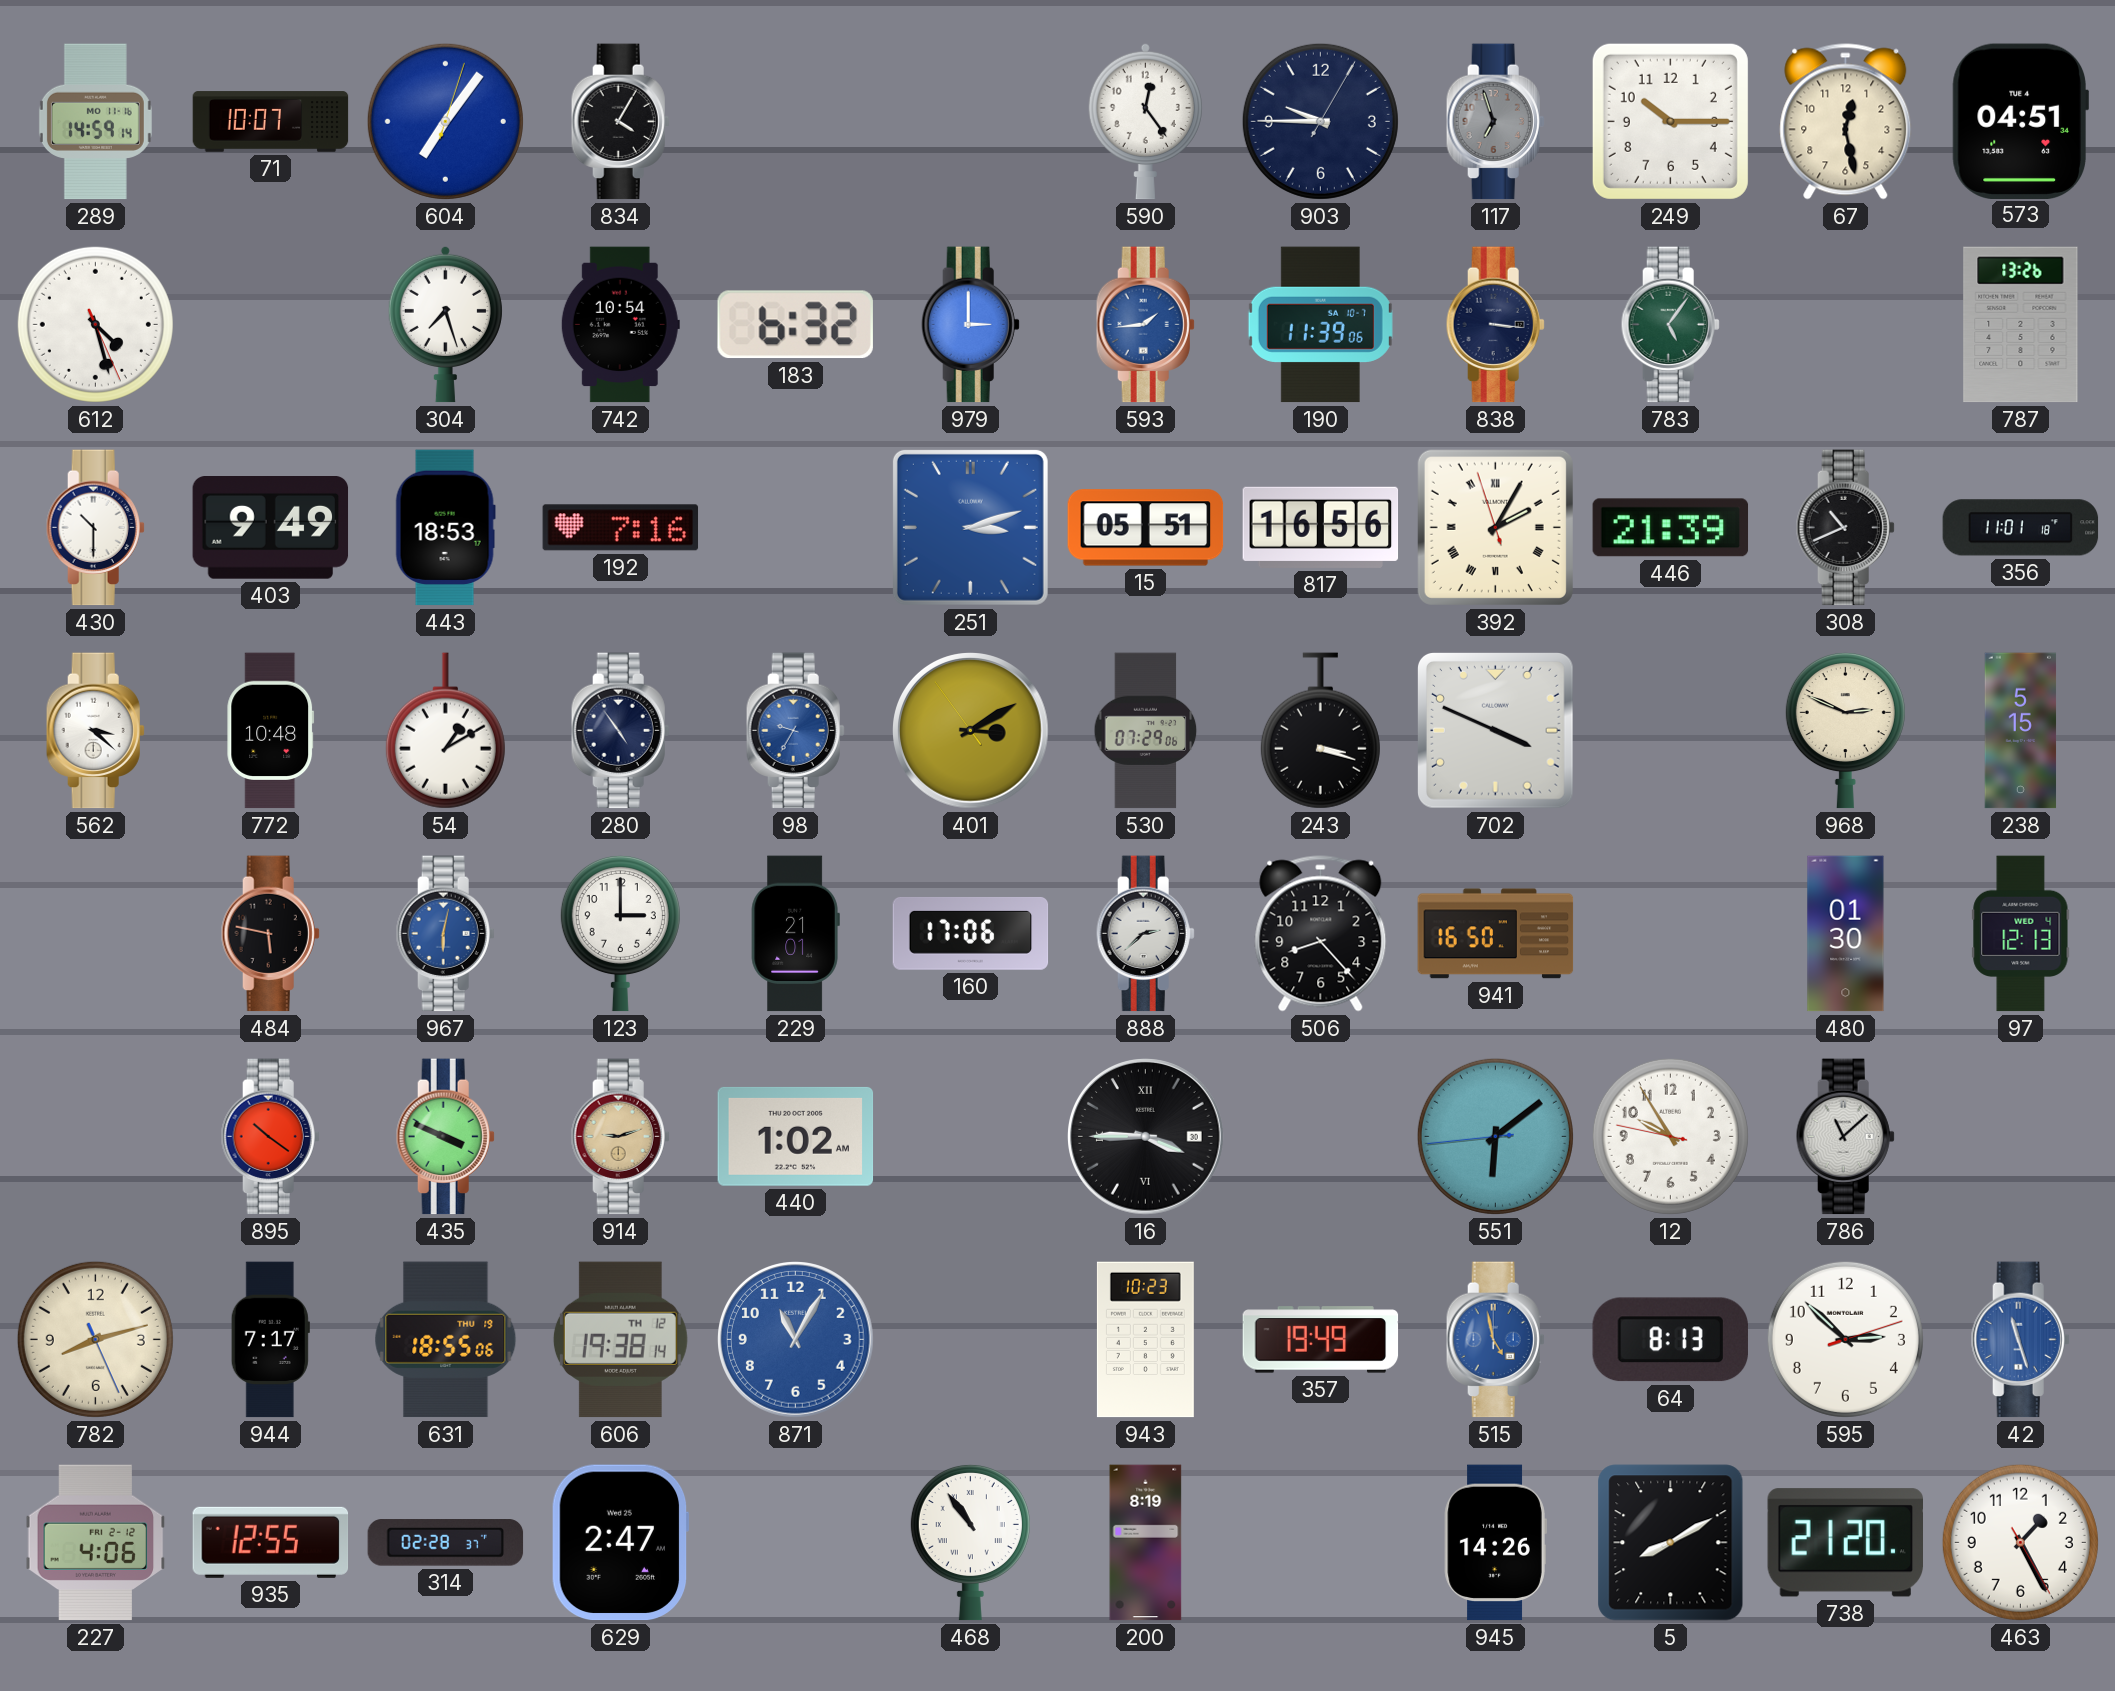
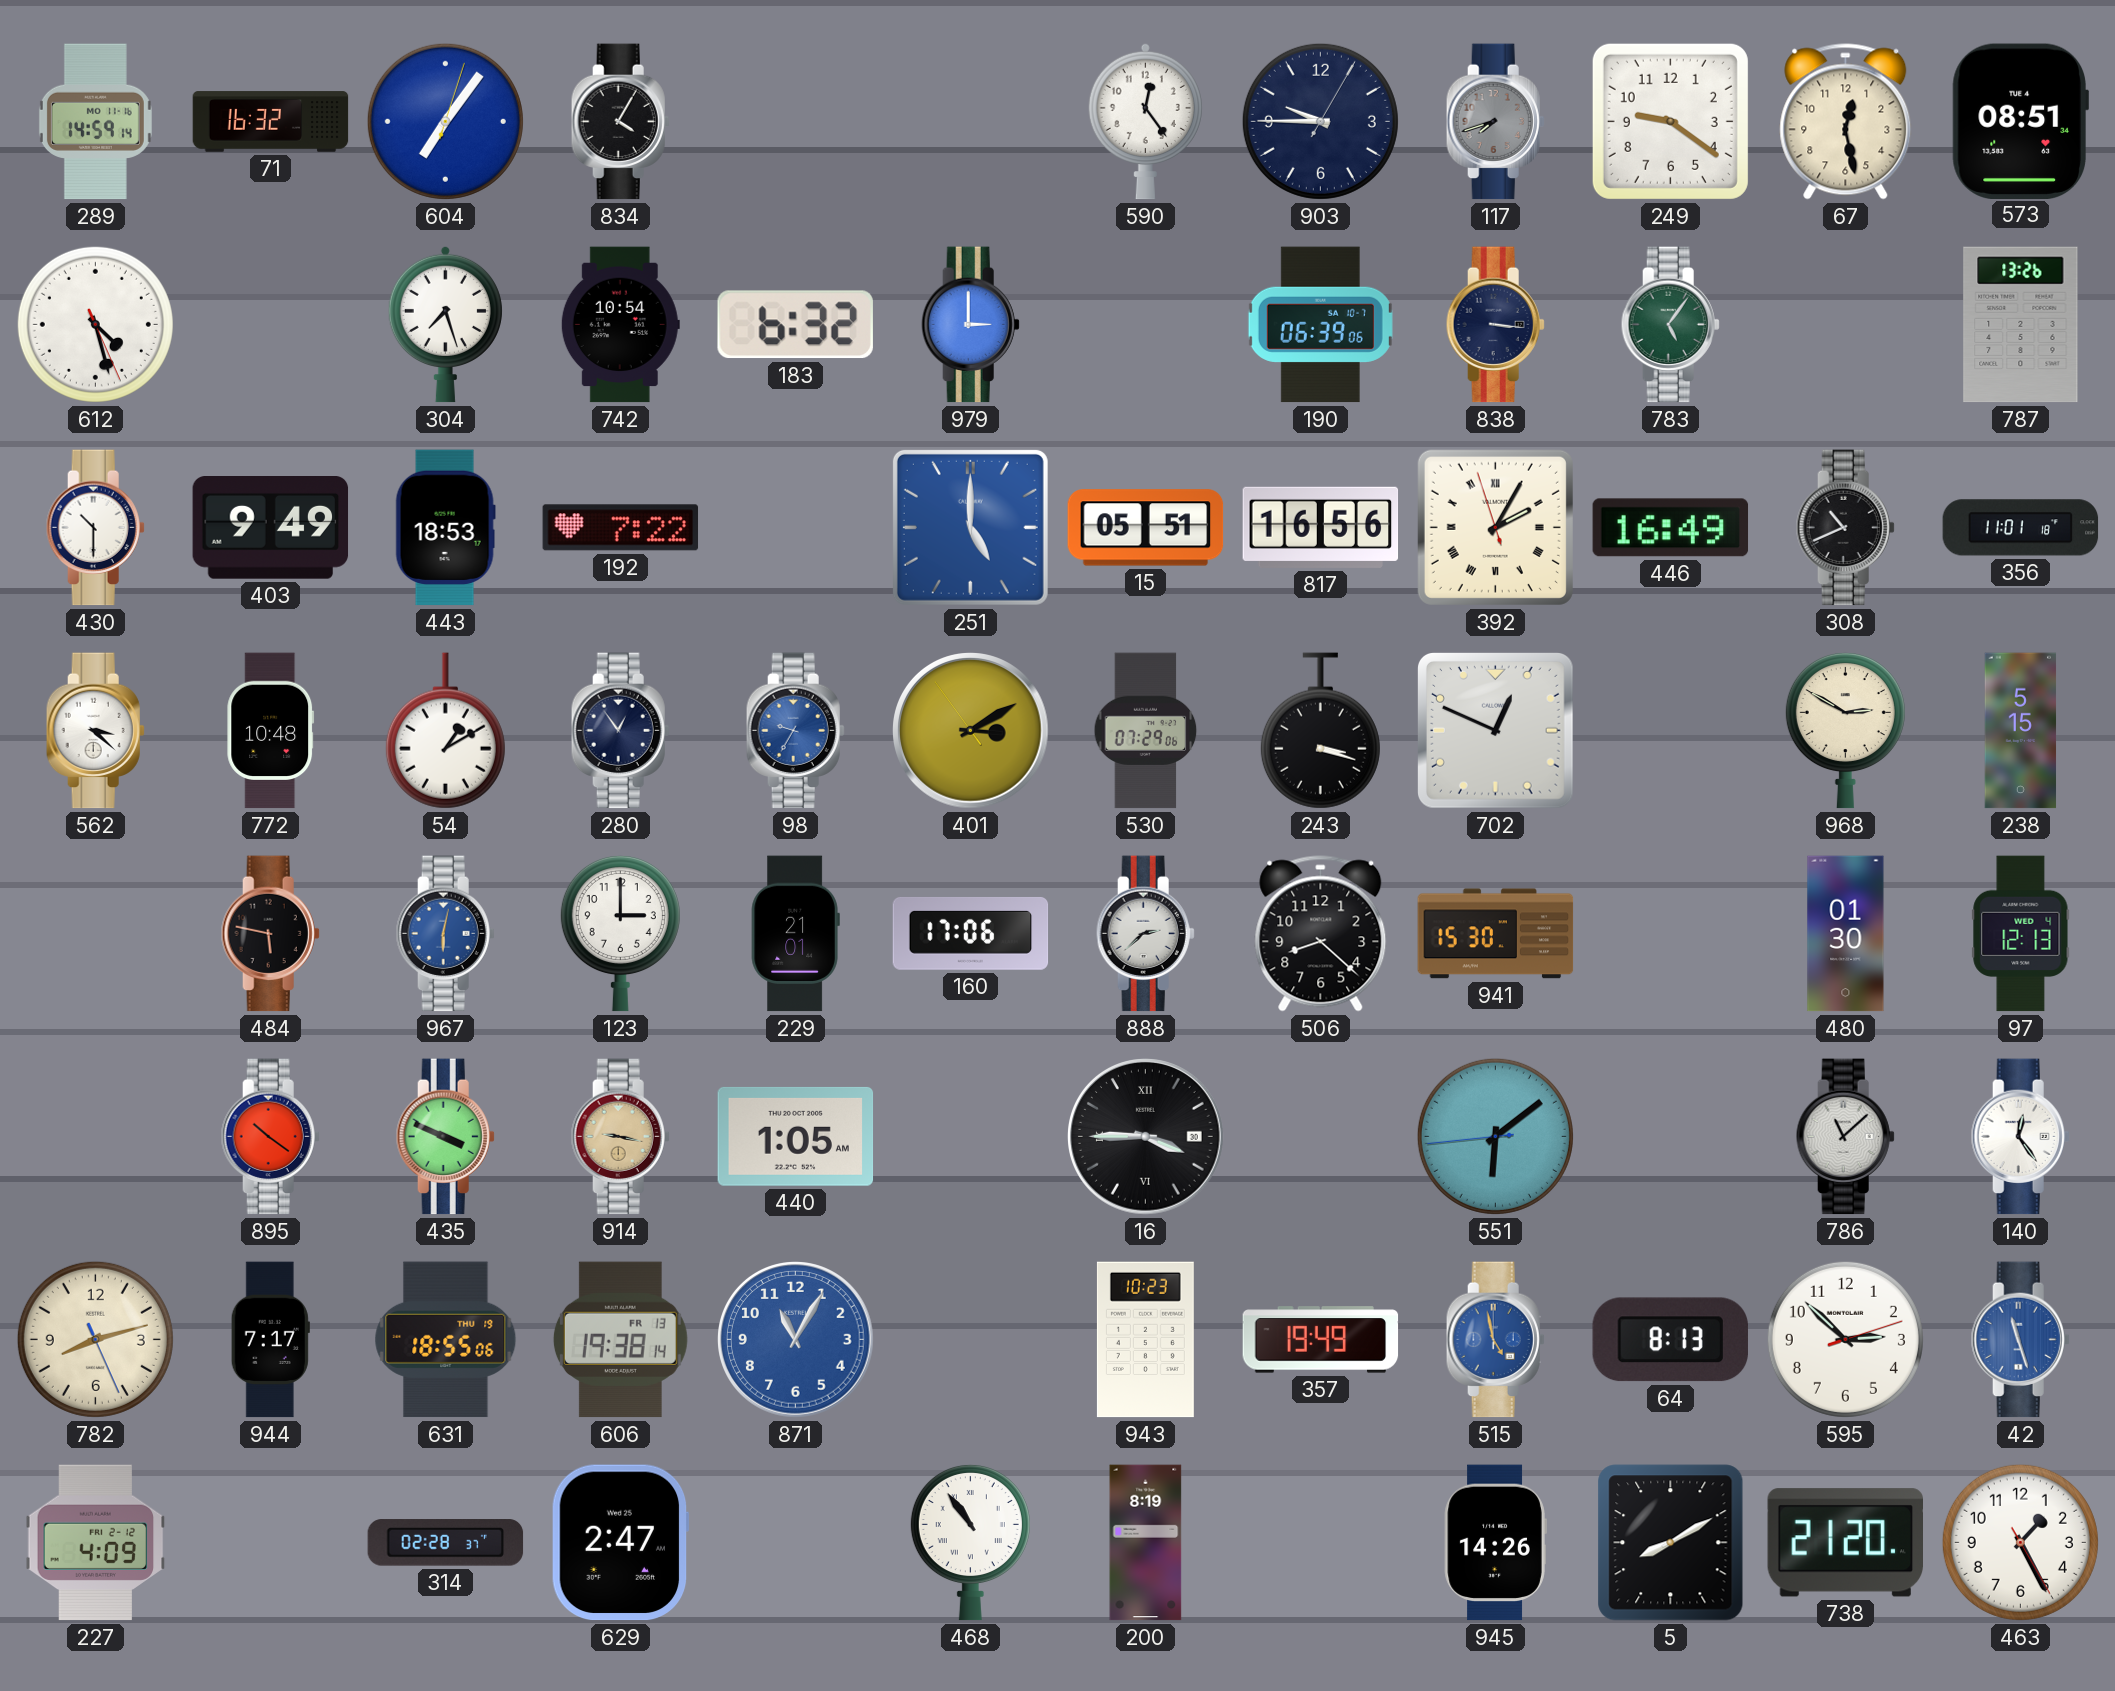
71: 10:07 -> 16:32 (271, 122)
117: 6:57 -> 7:42 (1495, 122)
249: 10:15 -> 9:21 (1670, 121)
573: 04:51 -> 08:51 (2020, 121)
593: 1:44 -> none (1145, 325)
190: 11:39 -> 06:39 (1320, 325)
192: 7:16 -> 7:22 (621, 528)
251: 3:12 -> 5:00 (970, 527)
446: 21:39 -> 16:49 (1671, 528)
280: 4:54 -> 12:54 (620, 731)
702: 3:49 -> 12:49 (1495, 730)
968: 2:49 -> 2:50 (1845, 730)
506: 8:23 -> 8:22 (1321, 934)
941: 16:50 -> 15:30 (1496, 934)
914: 9:12 -> 9:17 (620, 1137)
440: 1:02 -> 1:05 (796, 1136)
12: 9:54 -> none (1670, 1136)
140: none -> 12:24 (2020, 1137)
606 date: TH 12 -> FR 13 (620, 1340)
227: 4:06 -> 4:09 (96, 1543)
935: 12:55 -> none (271, 1542)
